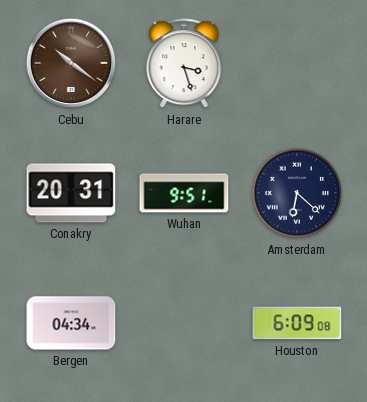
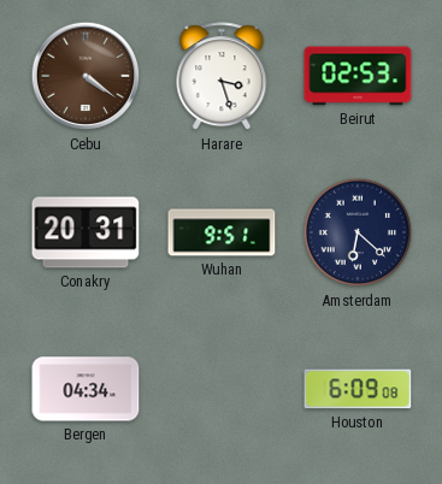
Cebu: 10:21 -> 4:21 (86, 76)
Beirut: none -> 02:53 (358, 76)
